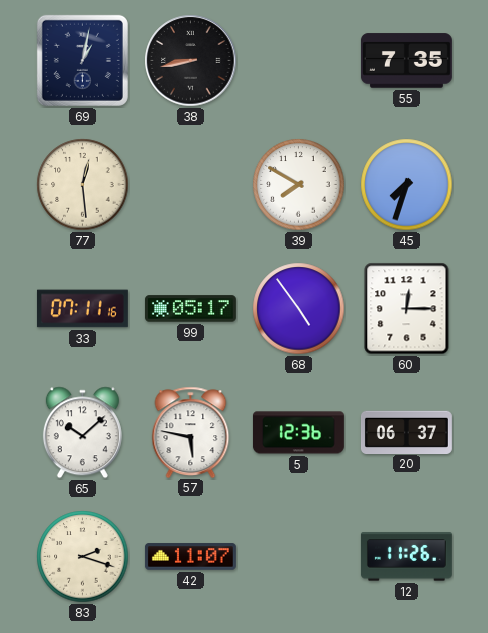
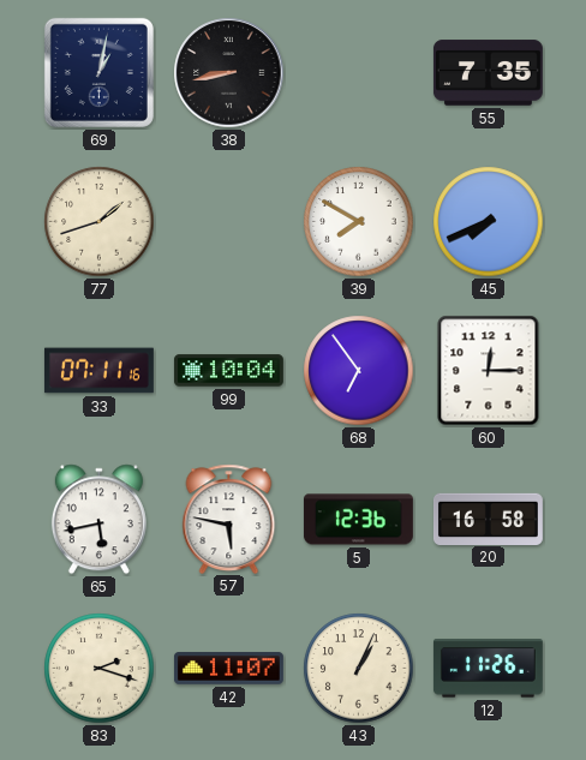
77: 12:29 -> 1:42 (100, 222)
45: 7:33 -> 7:41 (489, 222)
99: 05:17 -> 10:04 (228, 371)
68: 4:54 -> 6:54 (359, 371)
65: 10:08 -> 5:43 (98, 520)
20: 06:37 -> 16:58 (488, 519)
43: none -> 1:04 (359, 669)
